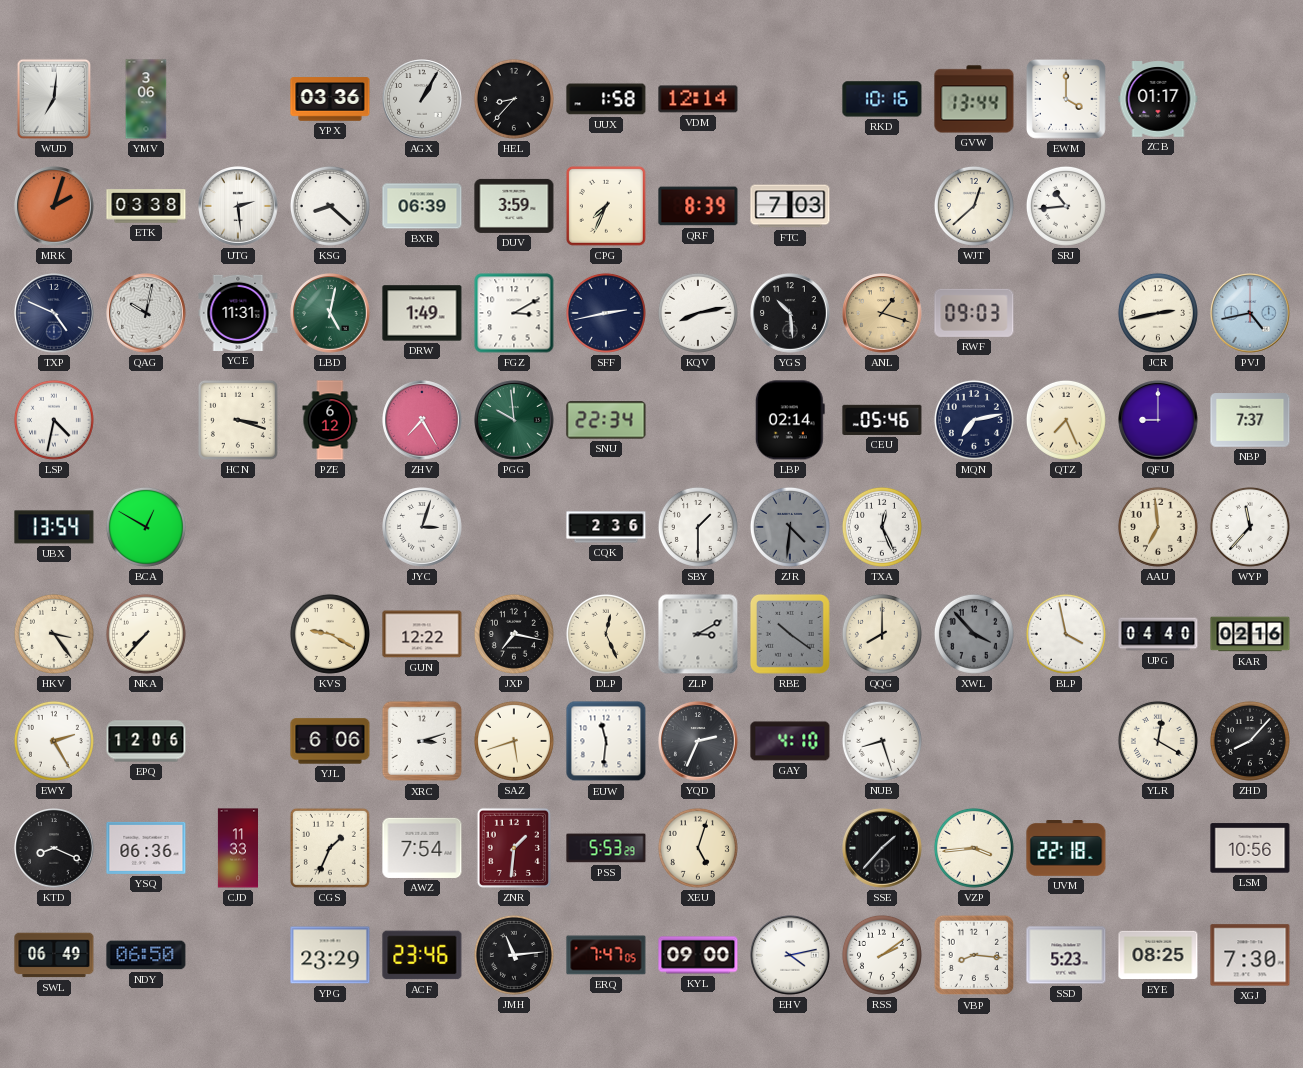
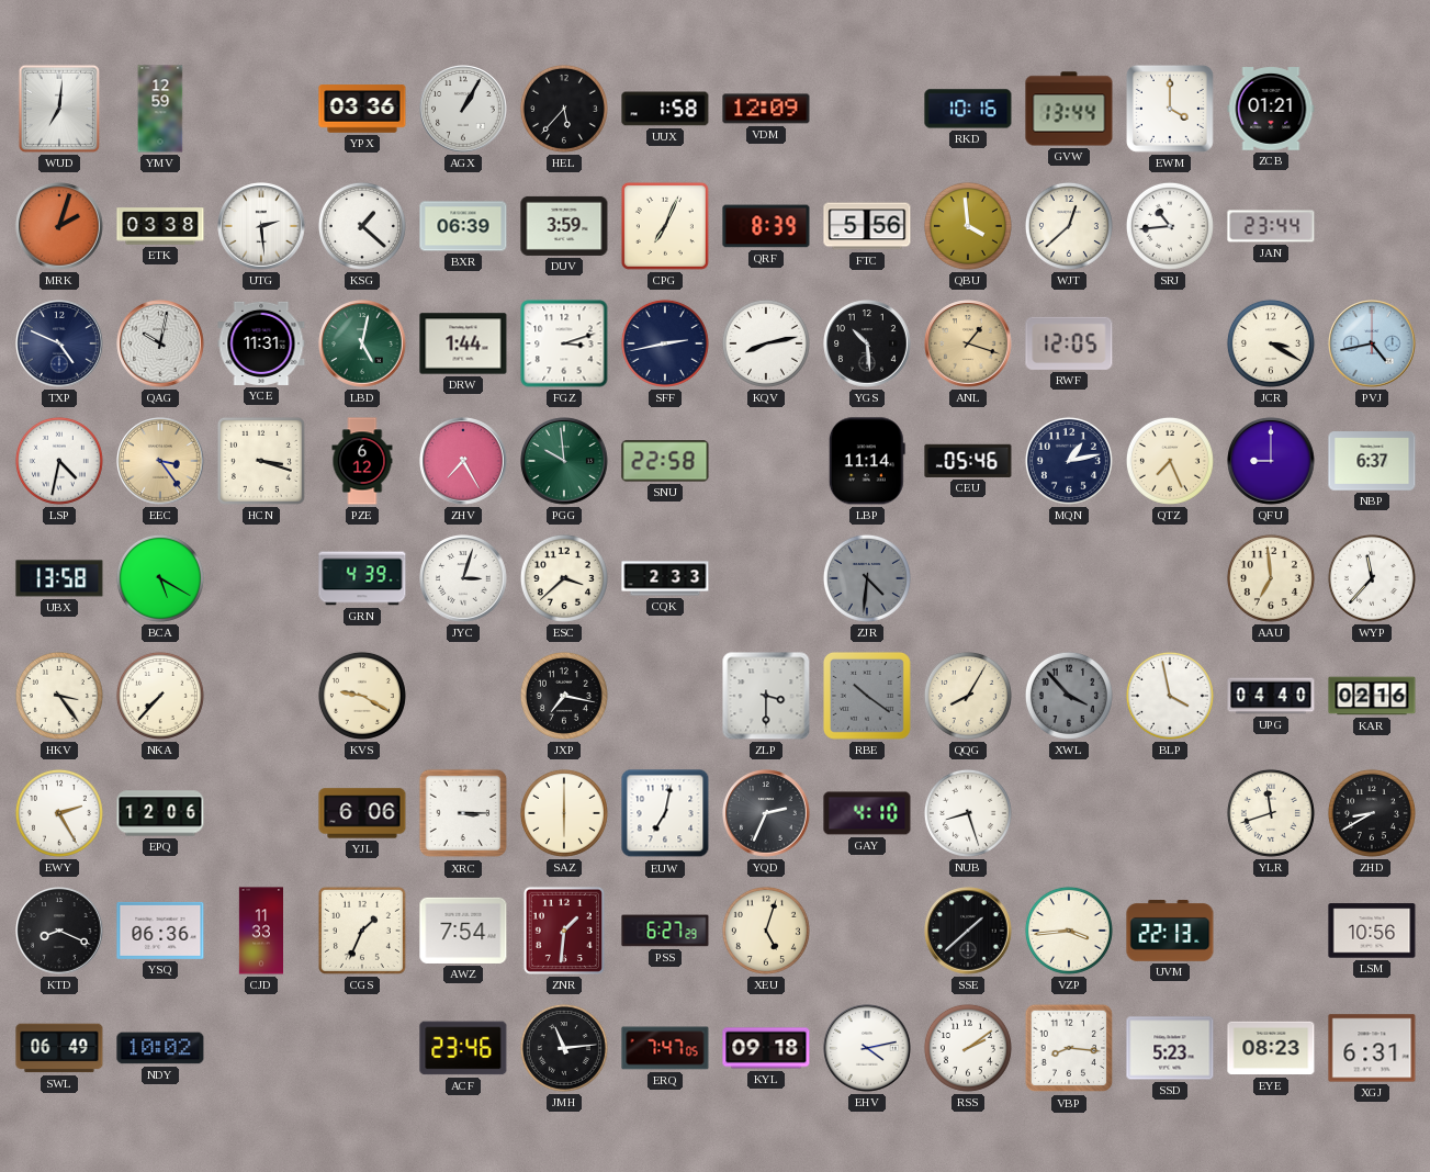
YMV: 3:06 -> 12:59 (160, 109)
HEL: 8:37 -> 5:37 (564, 109)
VDM: 12:14 -> 12:09 (766, 109)
ZCB: 01:17 -> 01:21 (1271, 109)
KSG: 8:22 -> 1:22 (362, 226)
CPG: 7:34 -> 7:04 (665, 226)
FTC: 7:03 -> 5:56 (867, 226)
QBU: none -> 3:59 (968, 226)
JAN: none -> 23:44 (1271, 226)
DRW: 1:49 -> 1:44 (463, 343)
FGZ: 3:10 -> 3:12 (564, 343)
RWF: 09:03 -> 12:05 (1069, 343)
JCR: 2:43 -> 3:20 (1271, 343)
EEC: none -> 3:24 (160, 461)
SNU: 22:34 -> 22:58 (665, 461)
LBP: 02:14 -> 11:14 (867, 461)
MQN: 7:13 -> 1:13 (1069, 461)
NBP: 7:37 -> 6:37 (1372, 461)
UBX: 13:54 -> 13:58 (59, 578)
BCA: 12:50 -> 5:20 (160, 578)
GRN: none -> 4:39 (362, 578)
ESC: none -> 3:38 (564, 578)
CQK: 2:36 -> 2:33 (665, 578)
SBY: 1:30 -> none (698, 527)
TXA: 12:26 -> none (882, 527)
GUN: 12:22 -> none (422, 634)
DLP: 12:26 -> none (606, 634)
ZLP: 3:10 -> 3:30 (766, 696)
QQG: 8:00 -> 8:05 (968, 696)
XRC: 3:12 -> 3:15 (463, 813)
SAZ: 5:42 -> 6:00 (564, 813)
EUW: 11:31 -> 7:02 (665, 813)
YLR: 12:20 -> 11:42 (1271, 813)
ZHD: 8:07 -> 8:40 (1372, 813)
PSS: 5:53 -> 6:27 (665, 931)
SSE: 1:37 -> 1:38 (968, 931)
UVM: 22:18 -> 22:13 (1170, 932)
NDY: 06:50 -> 10:02 (160, 1048)
YPG: 23:29 -> none (330, 955)
KYL: 09:00 -> 09:18 (766, 1048)
EYE: 08:25 -> 08:23 (1271, 1048)
XGJ: 7:30 -> 6:31 (1372, 1048)
